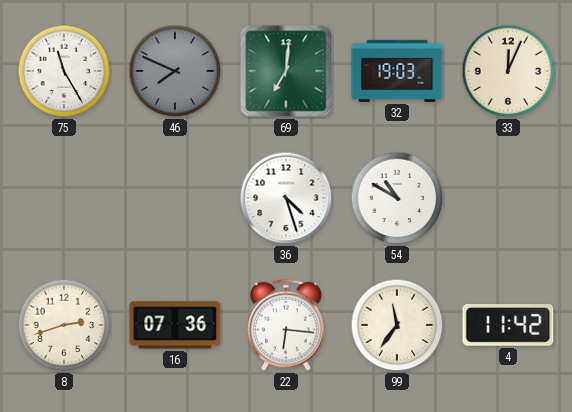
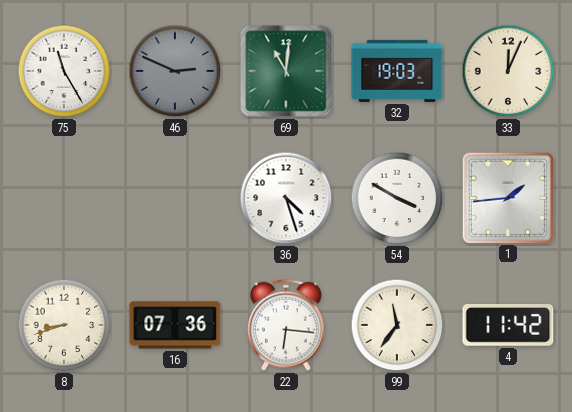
46: 7:49 -> 2:49 (175, 71)
69: 7:01 -> 11:01 (286, 71)
54: 10:50 -> 3:50 (397, 198)
1: none -> 1:44 (507, 197)
8: 2:42 -> 8:42 (64, 325)
